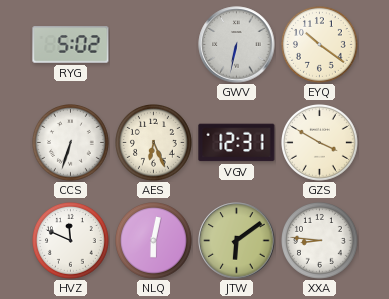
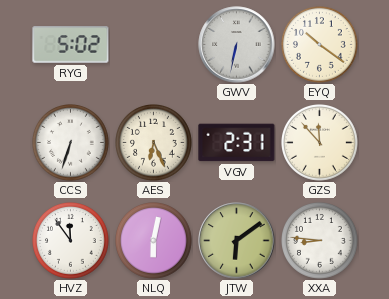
VGV: 12:31 -> 2:31 (237, 143)
GZS: 3:50 -> 11:53 (320, 143)
HVZ: 11:49 -> 11:54 (71, 241)
